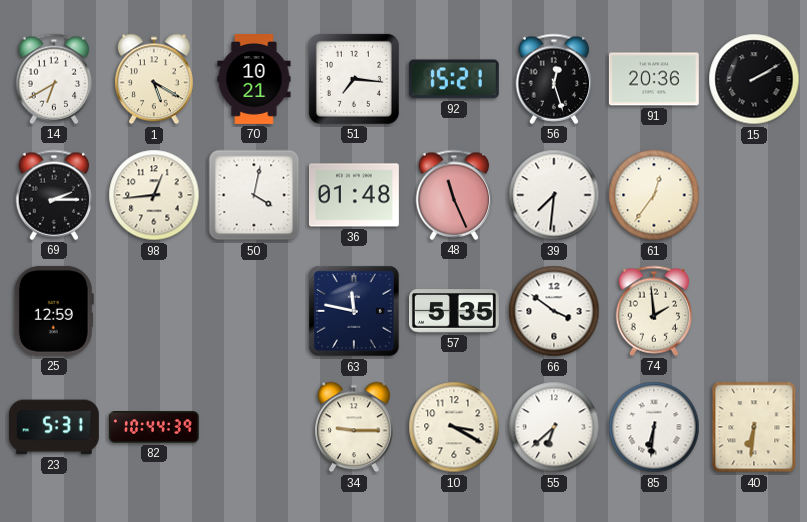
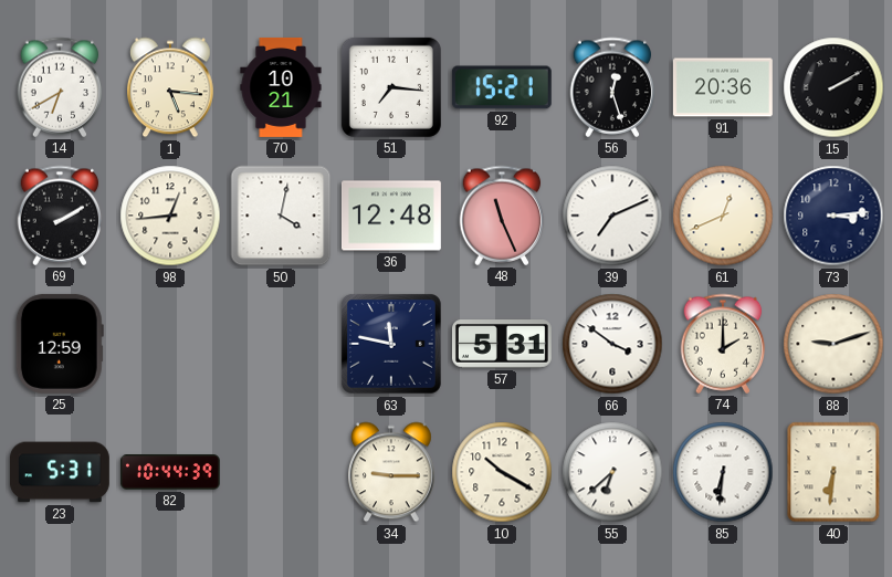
1: 5:20 -> 5:16 (171, 87)
69: 2:15 -> 2:10 (60, 216)
36: 01:48 -> 12:48 (391, 216)
39: 7:31 -> 7:11 (612, 216)
61: 12:36 -> 12:41 (723, 216)
73: none -> 3:14 (833, 216)
57: 5:35 -> 5:31 (502, 344)
74: 1:59 -> 2:00 (723, 344)
88: none -> 9:12 (833, 344)
10: 3:20 -> 10:20 (502, 472)
